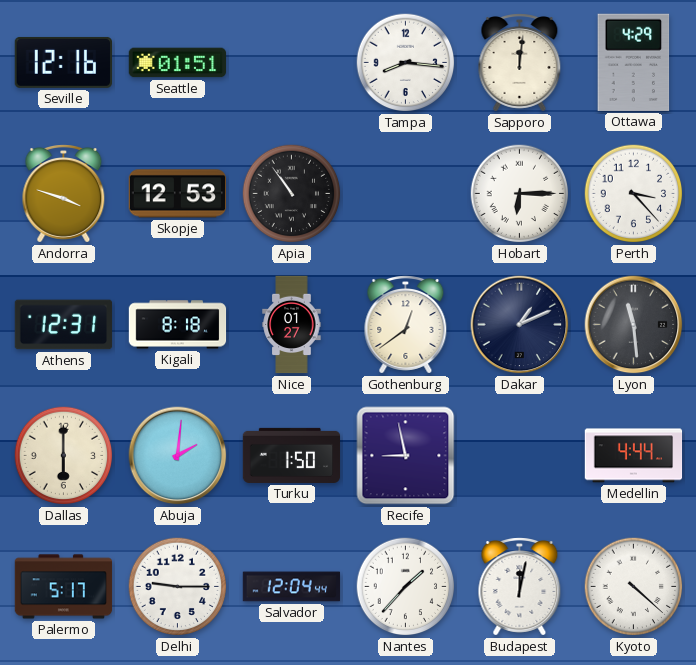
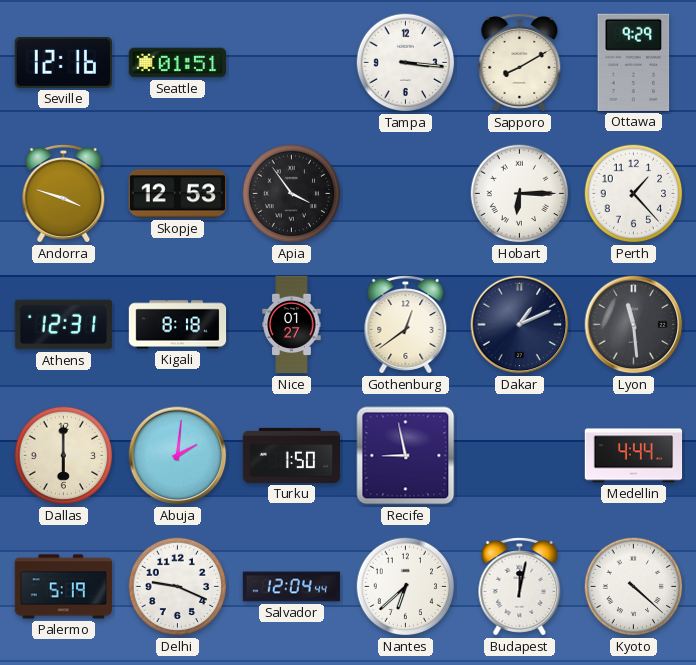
Tampa: 8:16 -> 3:16 (406, 63)
Sapporo: 12:01 -> 8:10 (520, 63)
Ottawa: 4:29 -> 9:29 (634, 62)
Apia: 10:54 -> 3:54 (292, 194)
Perth: 3:23 -> 1:23 (634, 194)
Palermo: 5:17 -> 5:19 (64, 587)
Delhi: 9:15 -> 9:19 (178, 587)
Nantes: 1:37 -> 6:38 (406, 587)
